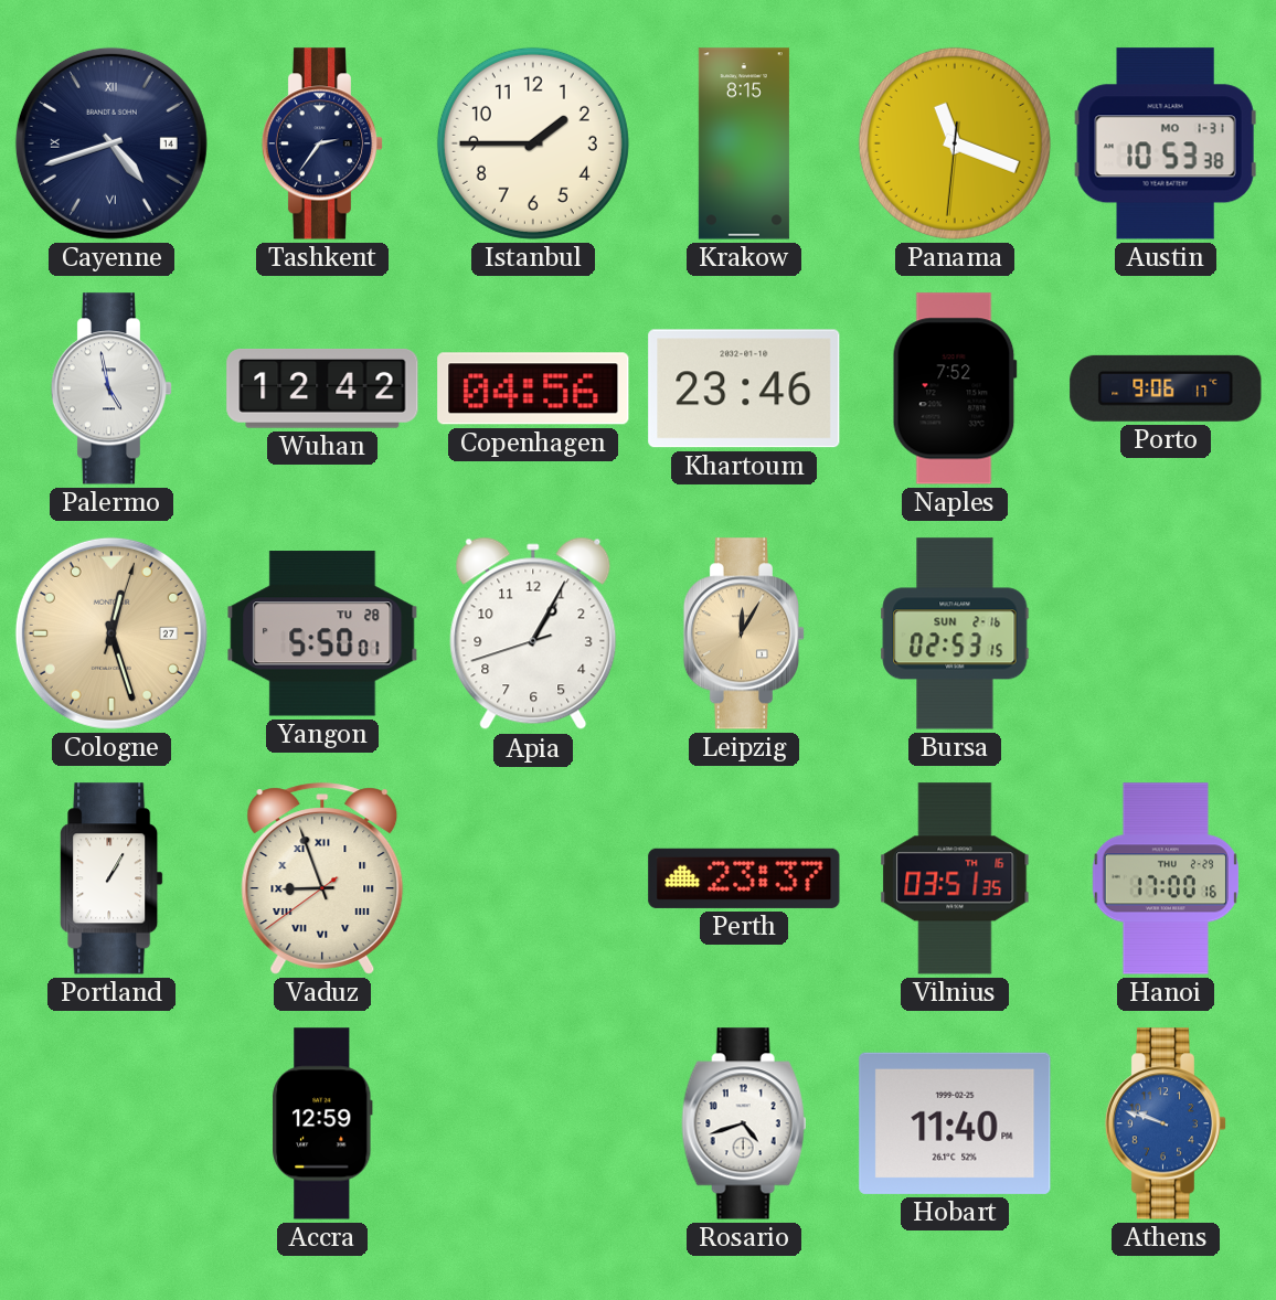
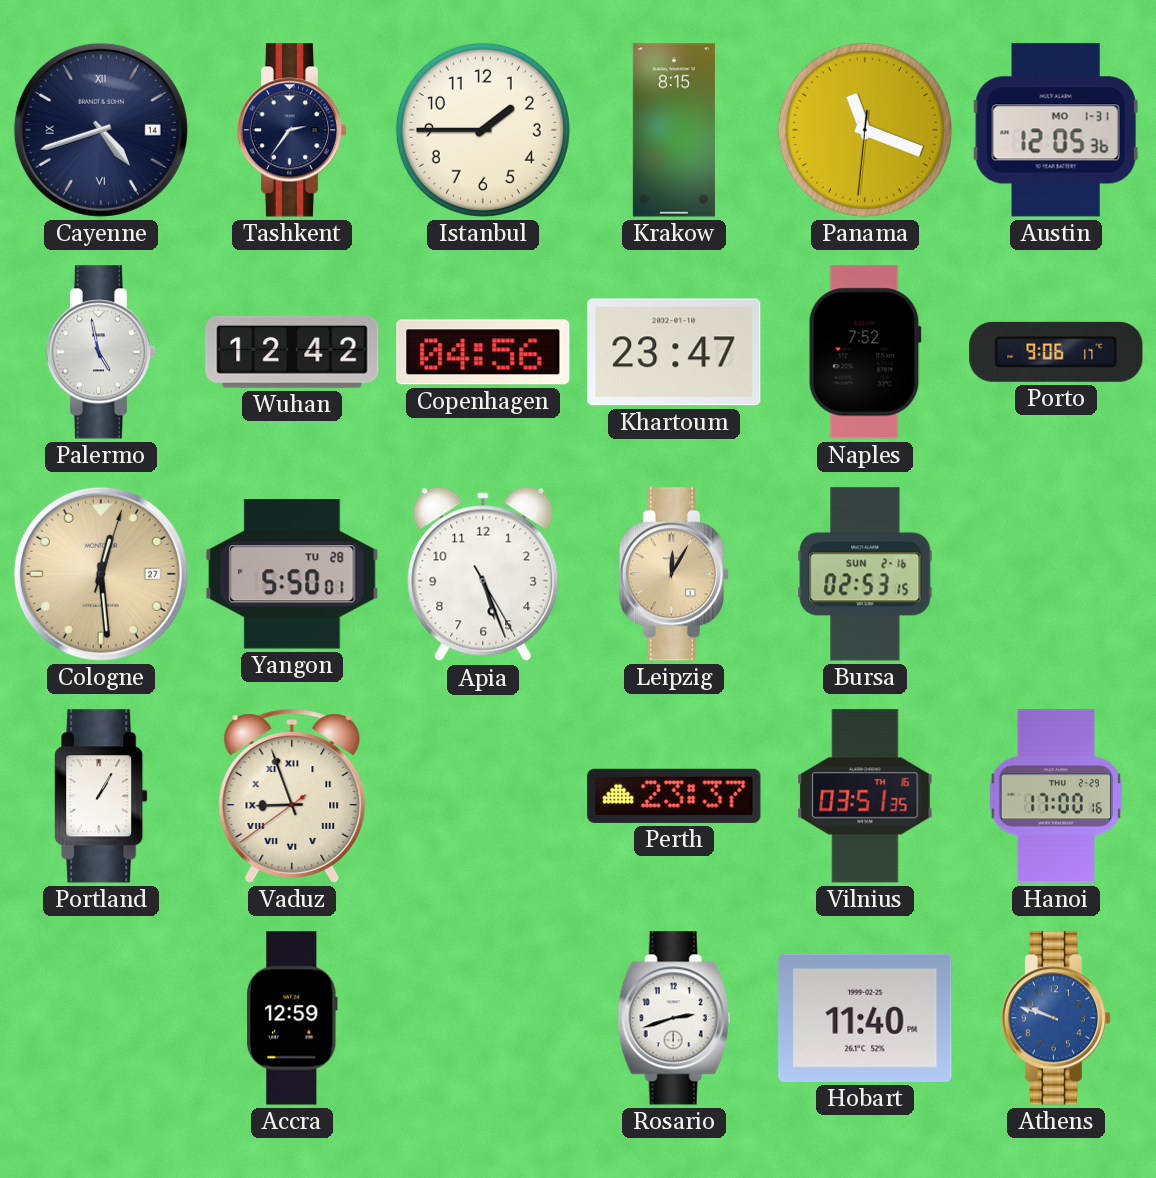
Austin: 10:53 -> 12:05 (1056, 130)
Khartoum: 23:46 -> 23:47 (674, 352)
Cologne: 12:27 -> 12:29 (101, 574)
Apia: 1:04 -> 5:26 (483, 574)
Rosario: 4:42 -> 2:42 (674, 1018)
